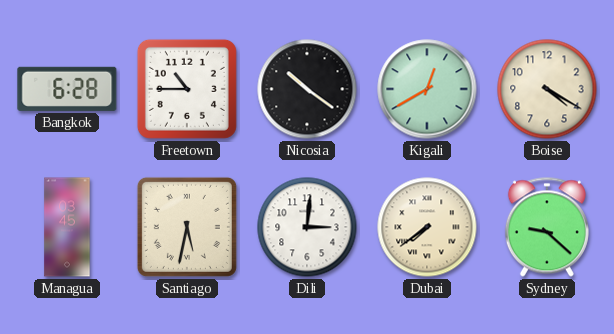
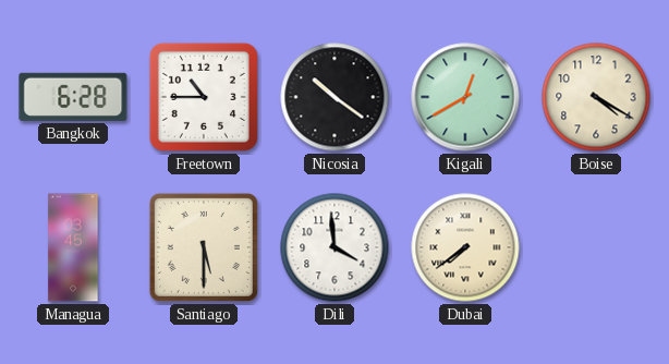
Santiago: 5:32 -> 5:30 (204, 247)
Dili: 3:01 -> 3:59 (334, 247)
Sydney: 9:22 -> none (547, 227)
